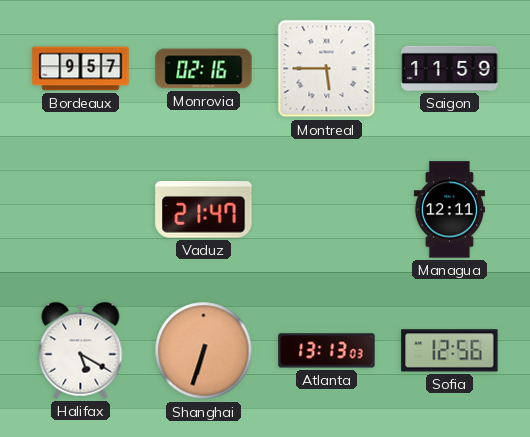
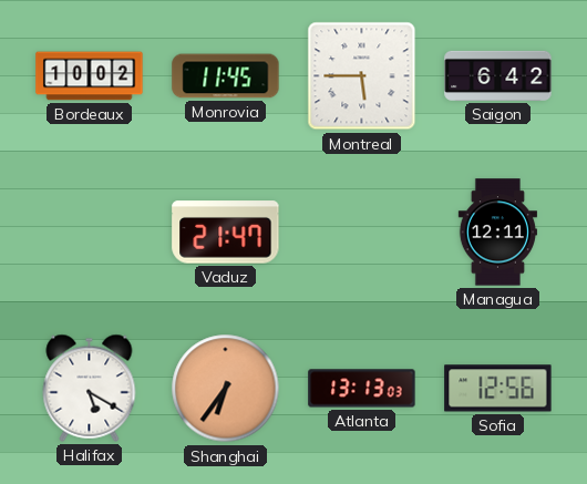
Bordeaux: 9:57 -> 10:02 (90, 76)
Monrovia: 02:16 -> 11:45 (226, 76)
Saigon: 11:59 -> 6:42 (498, 75)
Shanghai: 6:33 -> 6:36 (226, 389)
